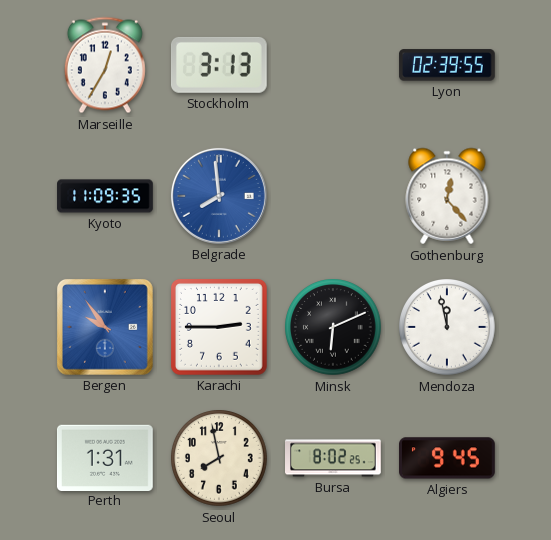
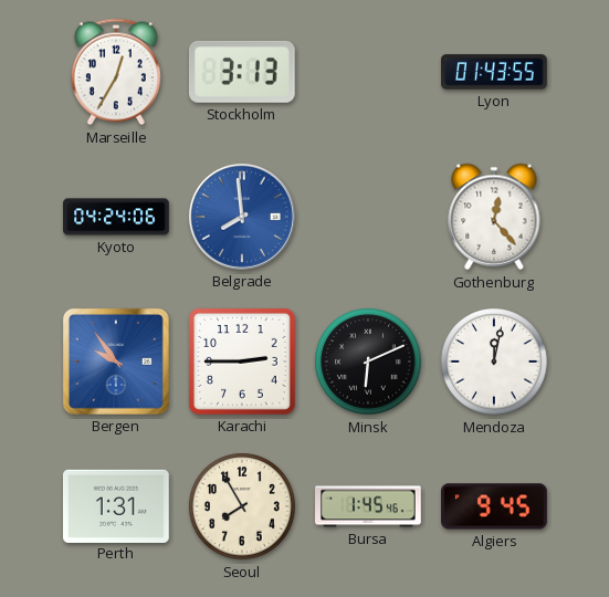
Lyon: 02:39 -> 01:43 (495, 72)
Kyoto: 11:09 -> 04:24 (116, 217)
Mendoza: 11:58 -> 12:02 (494, 362)
Seoul: 7:58 -> 7:55 (242, 506)
Bursa: 8:02 -> 1:45 (369, 506)
